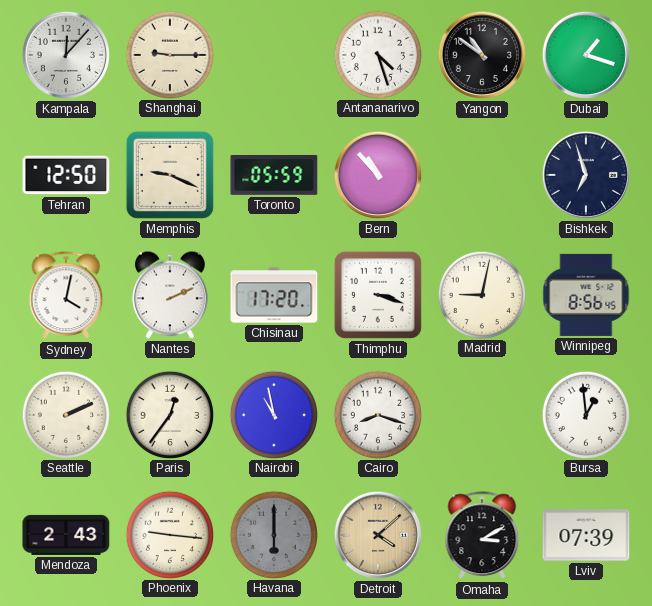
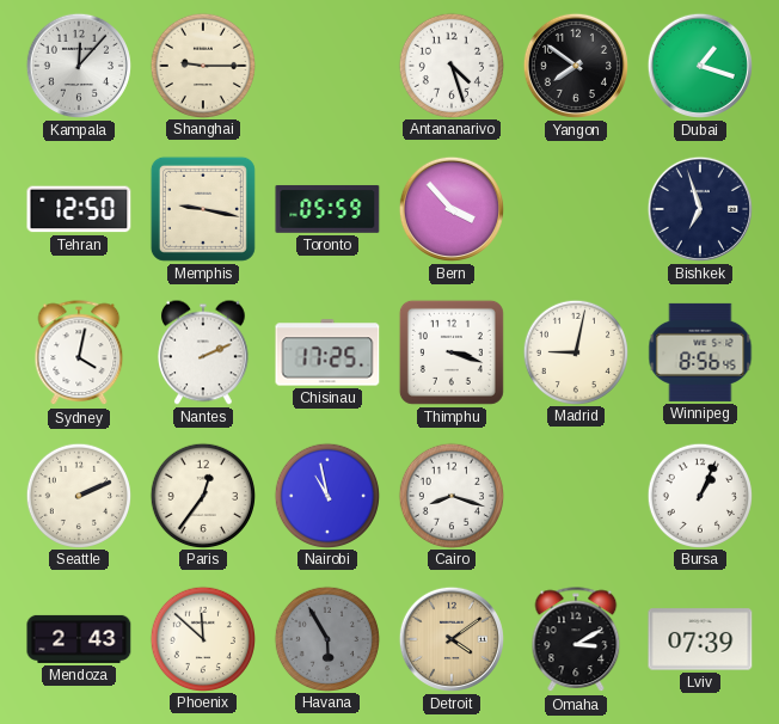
Yangon: 10:51 -> 7:51 (576, 66)
Memphis: 9:19 -> 9:17 (203, 209)
Bern: 10:53 -> 3:53 (452, 209)
Chisinau: 17:20 -> 17:25 (327, 352)
Bursa: 12:59 -> 1:04 (699, 495)
Phoenix: 9:16 -> 11:52 (202, 638)
Havana: 6:00 -> 5:55 (326, 638)
Detroit: 4:08 -> 4:09 (452, 639)
